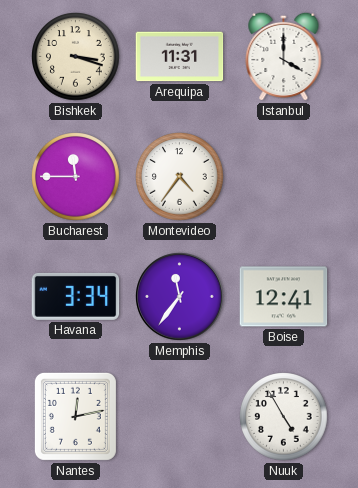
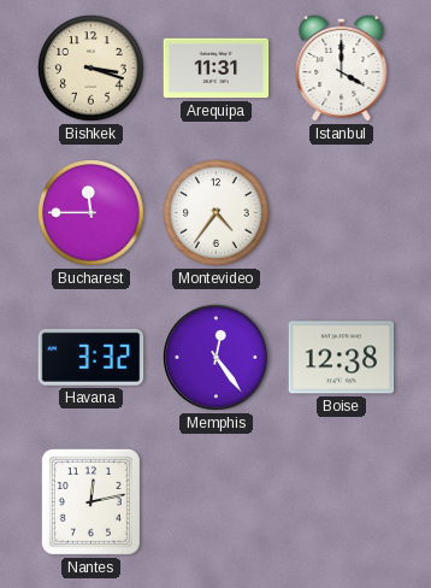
Havana: 3:34 -> 3:32 (91, 357)
Memphis: 11:36 -> 12:24 (217, 358)
Boise: 12:41 -> 12:38 (342, 358)
Nuuk: 4:55 -> none (284, 417)
